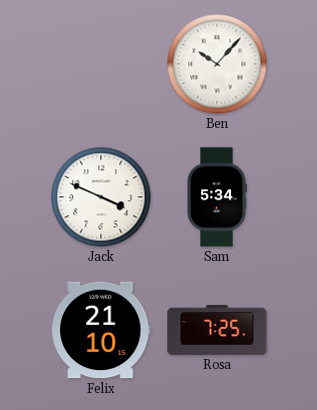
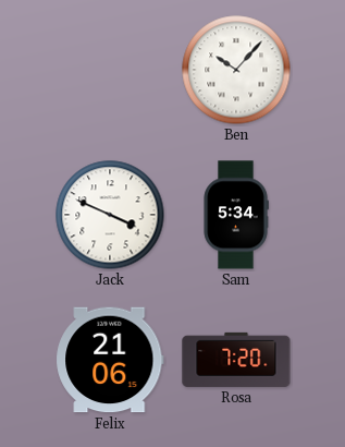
Felix: 21:10 -> 21:06 (110, 360)
Rosa: 7:25 -> 7:20 (236, 360)
